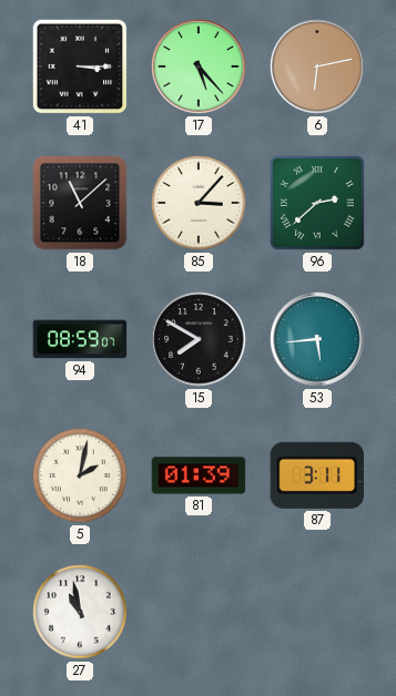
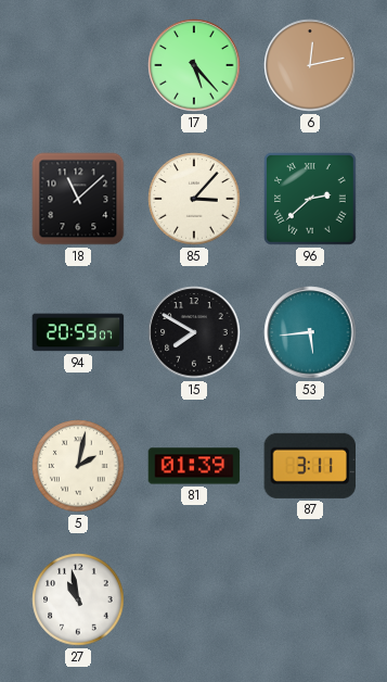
41: 3:15 -> none (80, 66)
6: 6:13 -> 12:13 (310, 65)
94: 08:59 -> 20:59 (78, 332)
